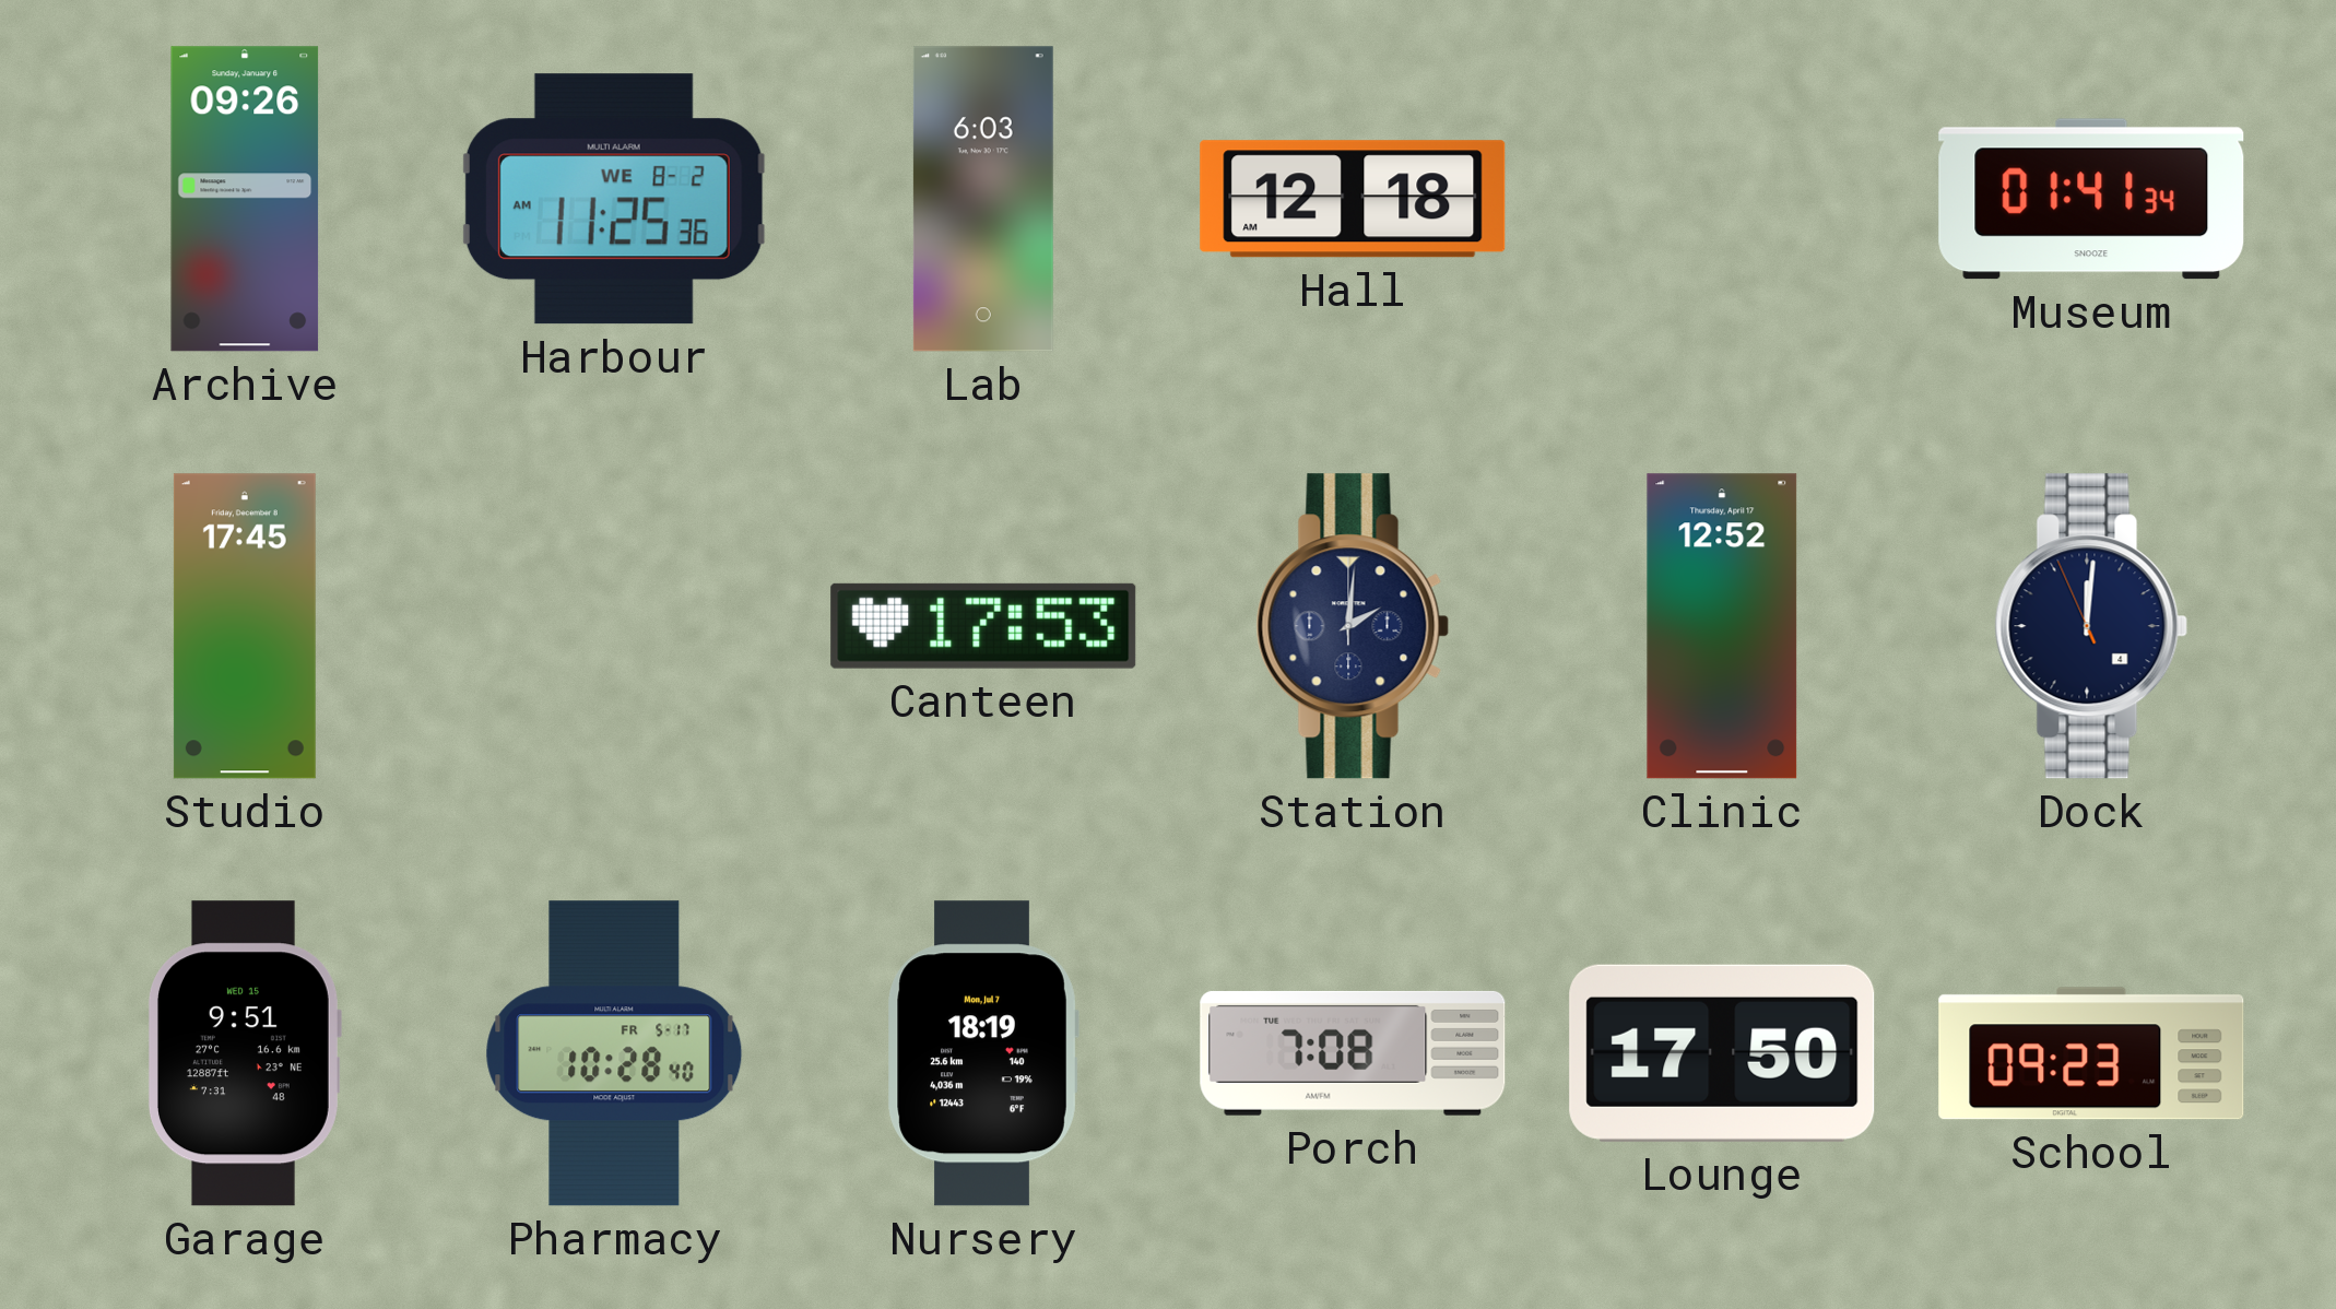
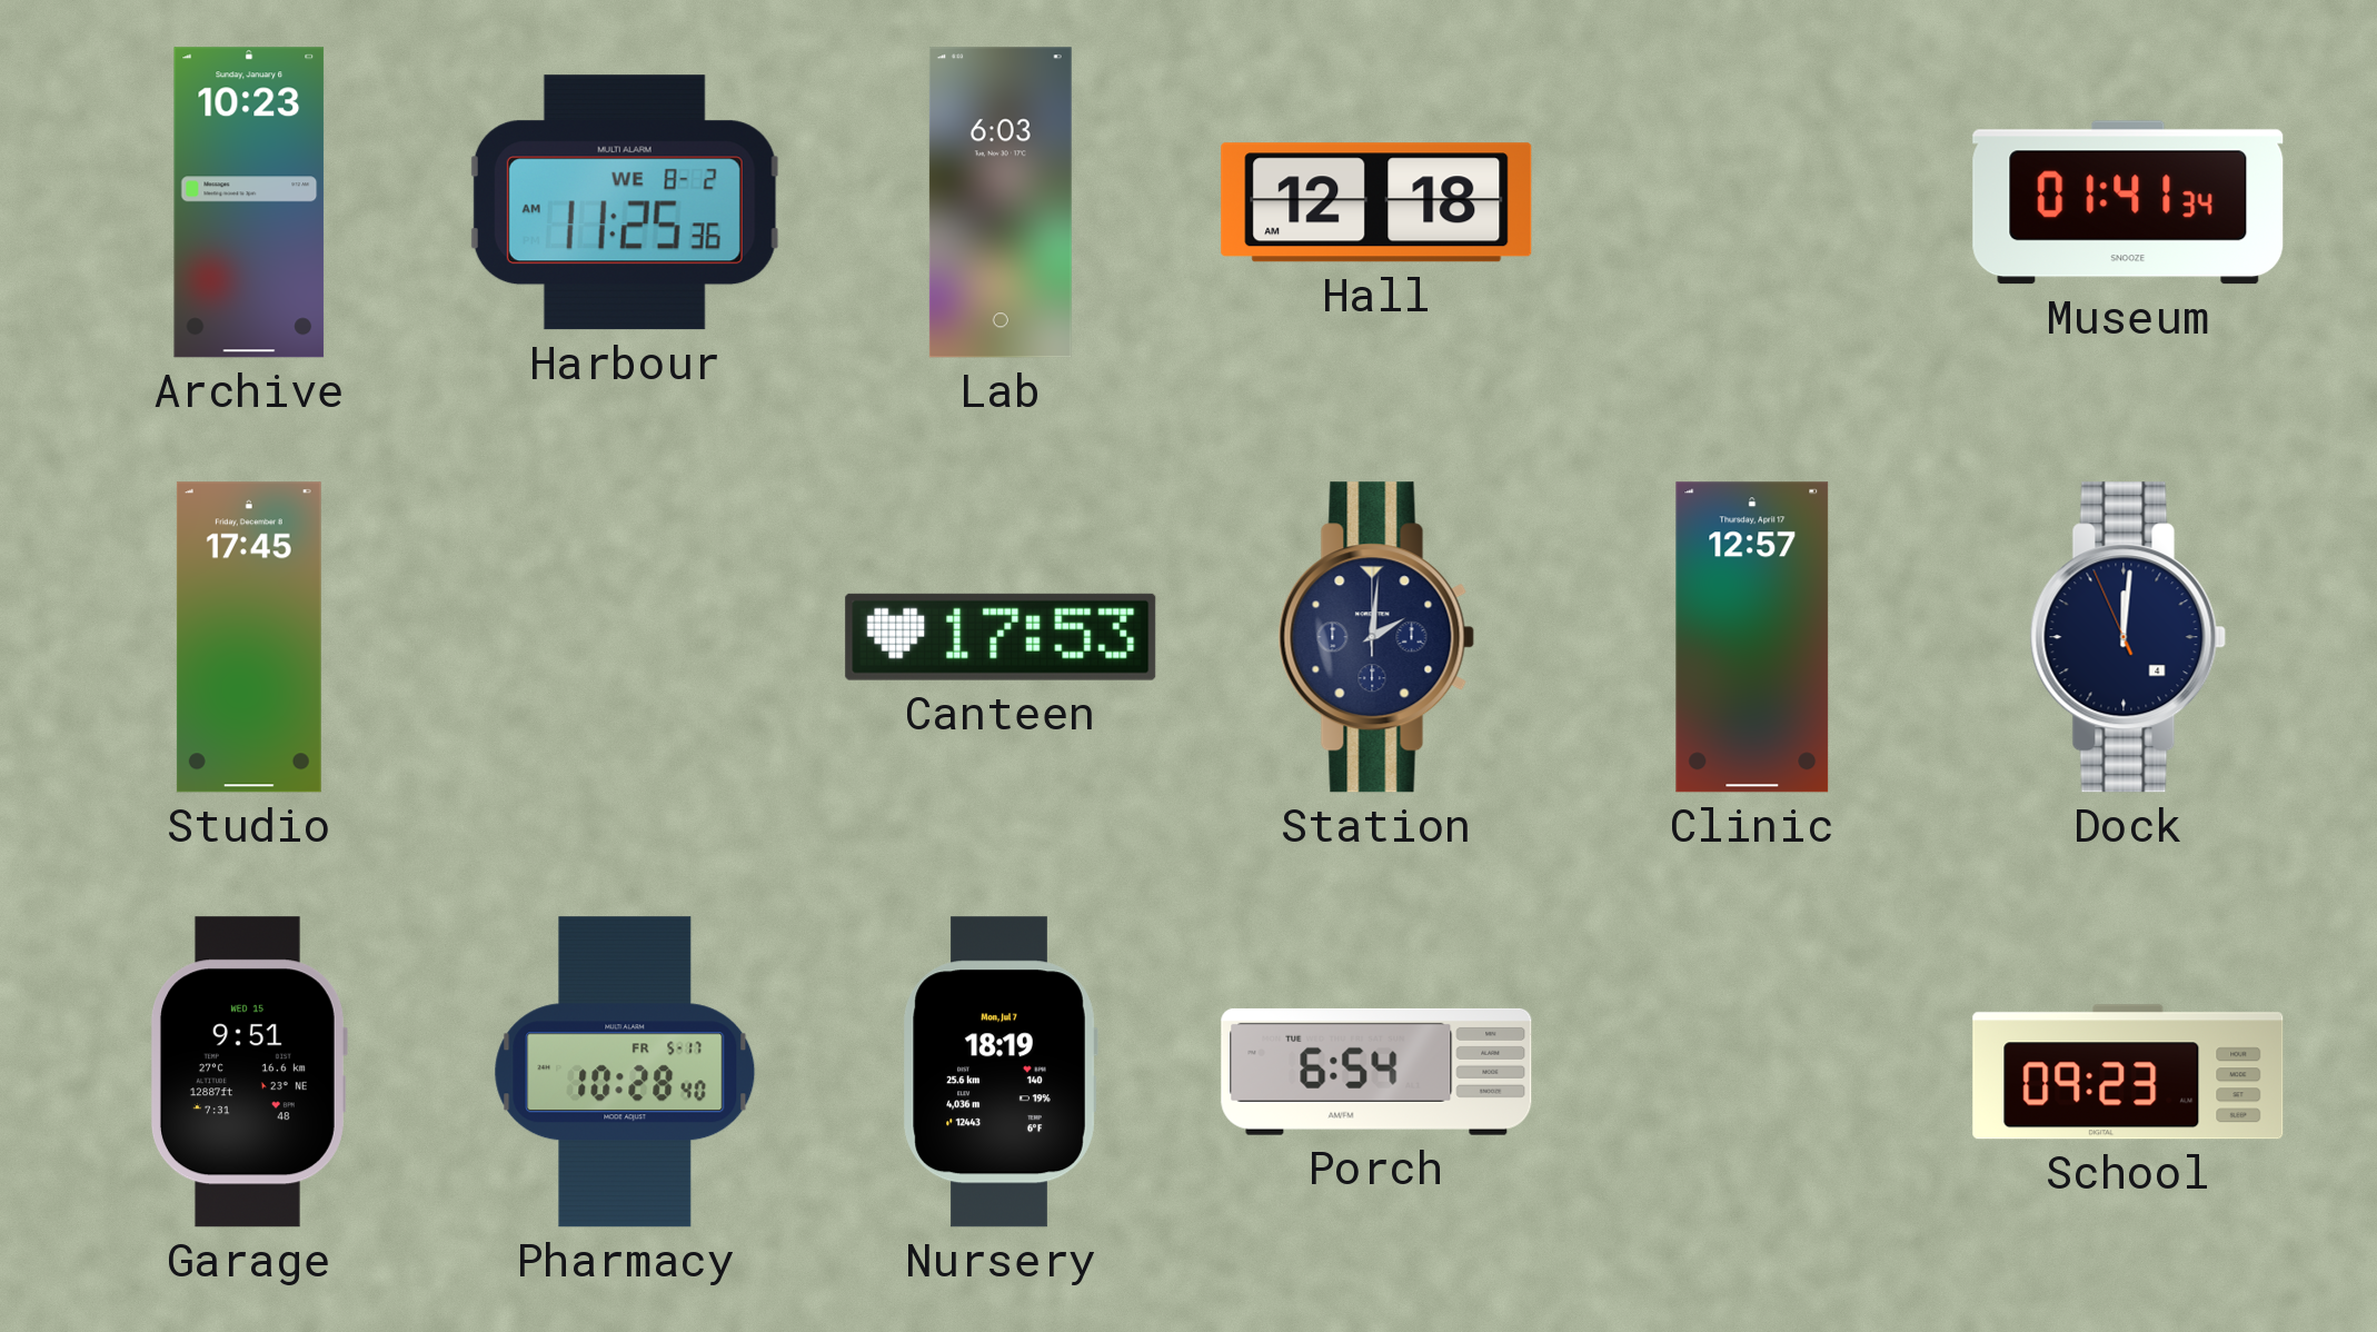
Archive: 09:26 -> 10:23 (249, 202)
Clinic: 12:52 -> 12:57 (1752, 637)
Porch: 7:08 -> 6:54 (1376, 1072)
Lounge: 17:50 -> none (1722, 1053)
